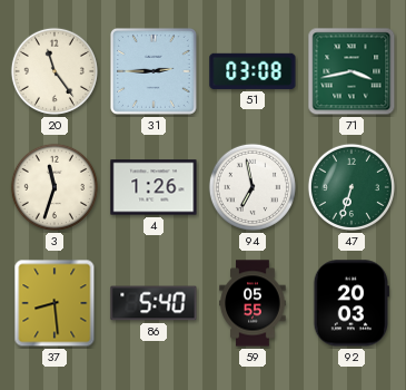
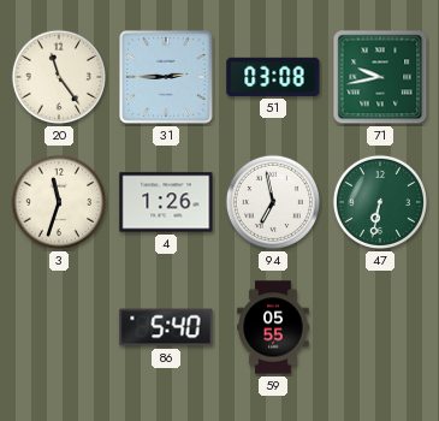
71: 3:43 -> 9:43 (380, 77)
47: 6:33 -> 6:32 (380, 202)
37: 8:29 -> none (55, 303)
92: 20:03 -> none (351, 303)
